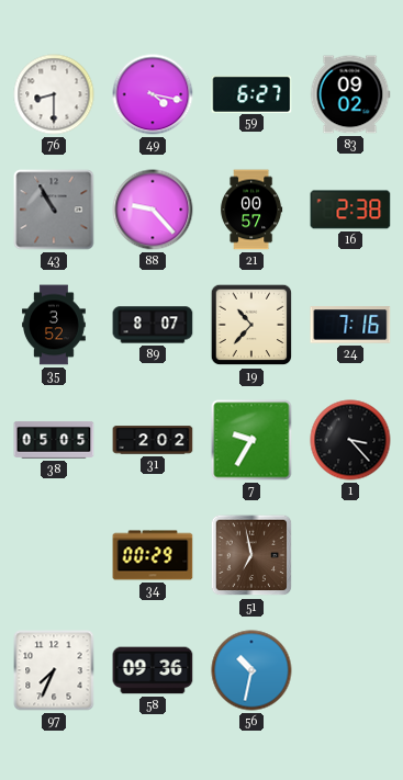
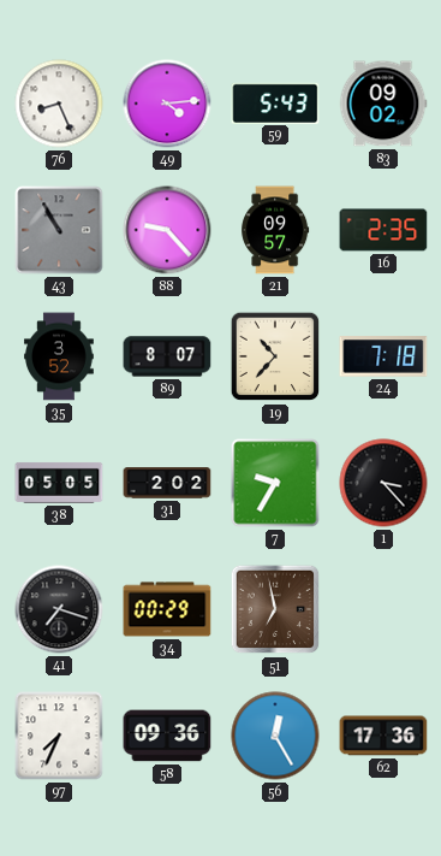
76: 8:30 -> 8:26 (59, 104)
49: 4:17 -> 4:14 (167, 104)
59: 6:27 -> 5:43 (275, 102)
21: 00:57 -> 09:57 (275, 230)
16: 2:38 -> 2:35 (383, 230)
24: 7:16 -> 7:18 (383, 356)
41: none -> 7:18 (59, 609)
56: 10:32 -> 12:25 (275, 736)
62: none -> 17:36 (383, 736)
